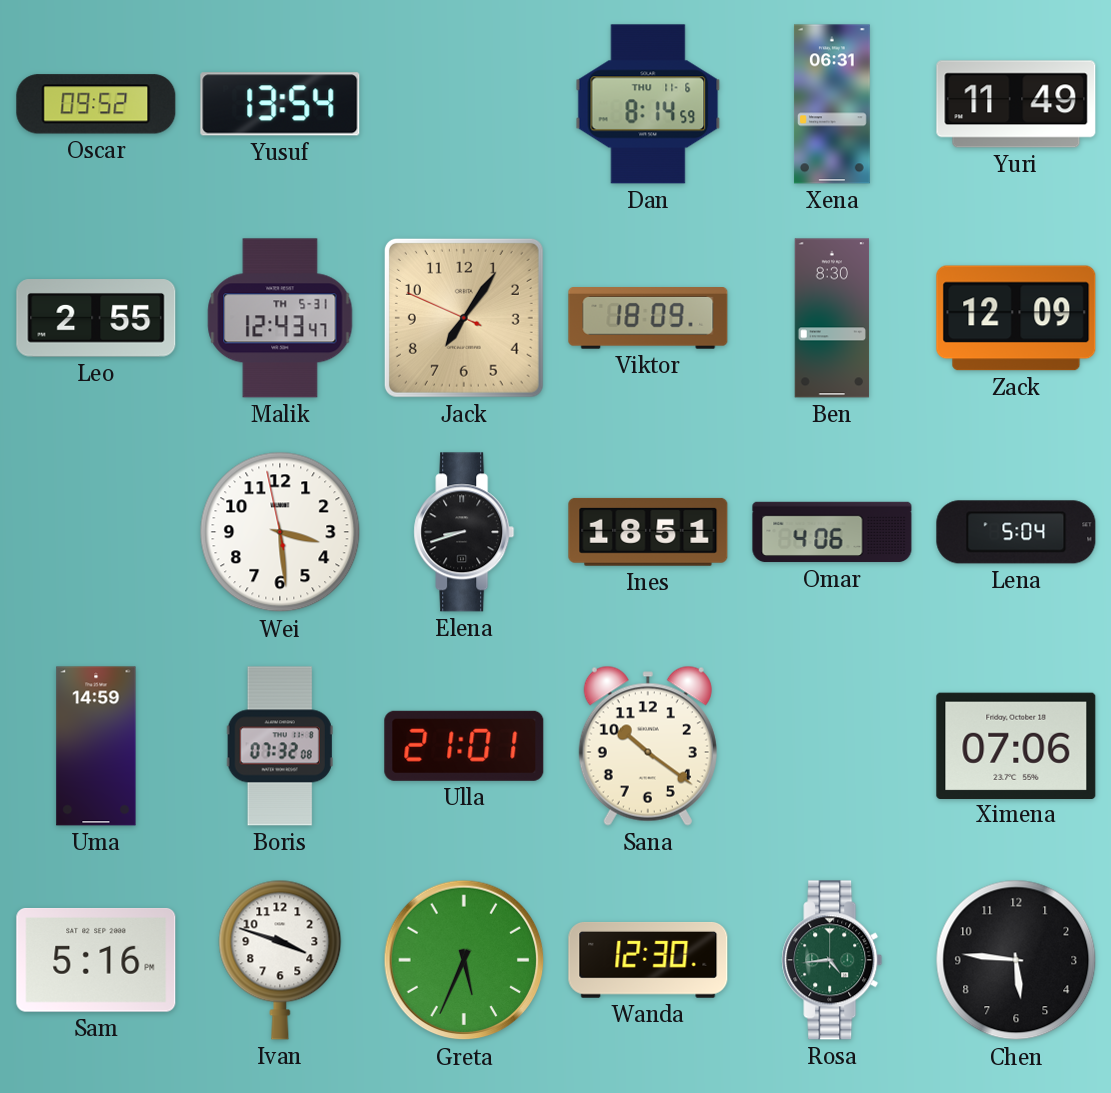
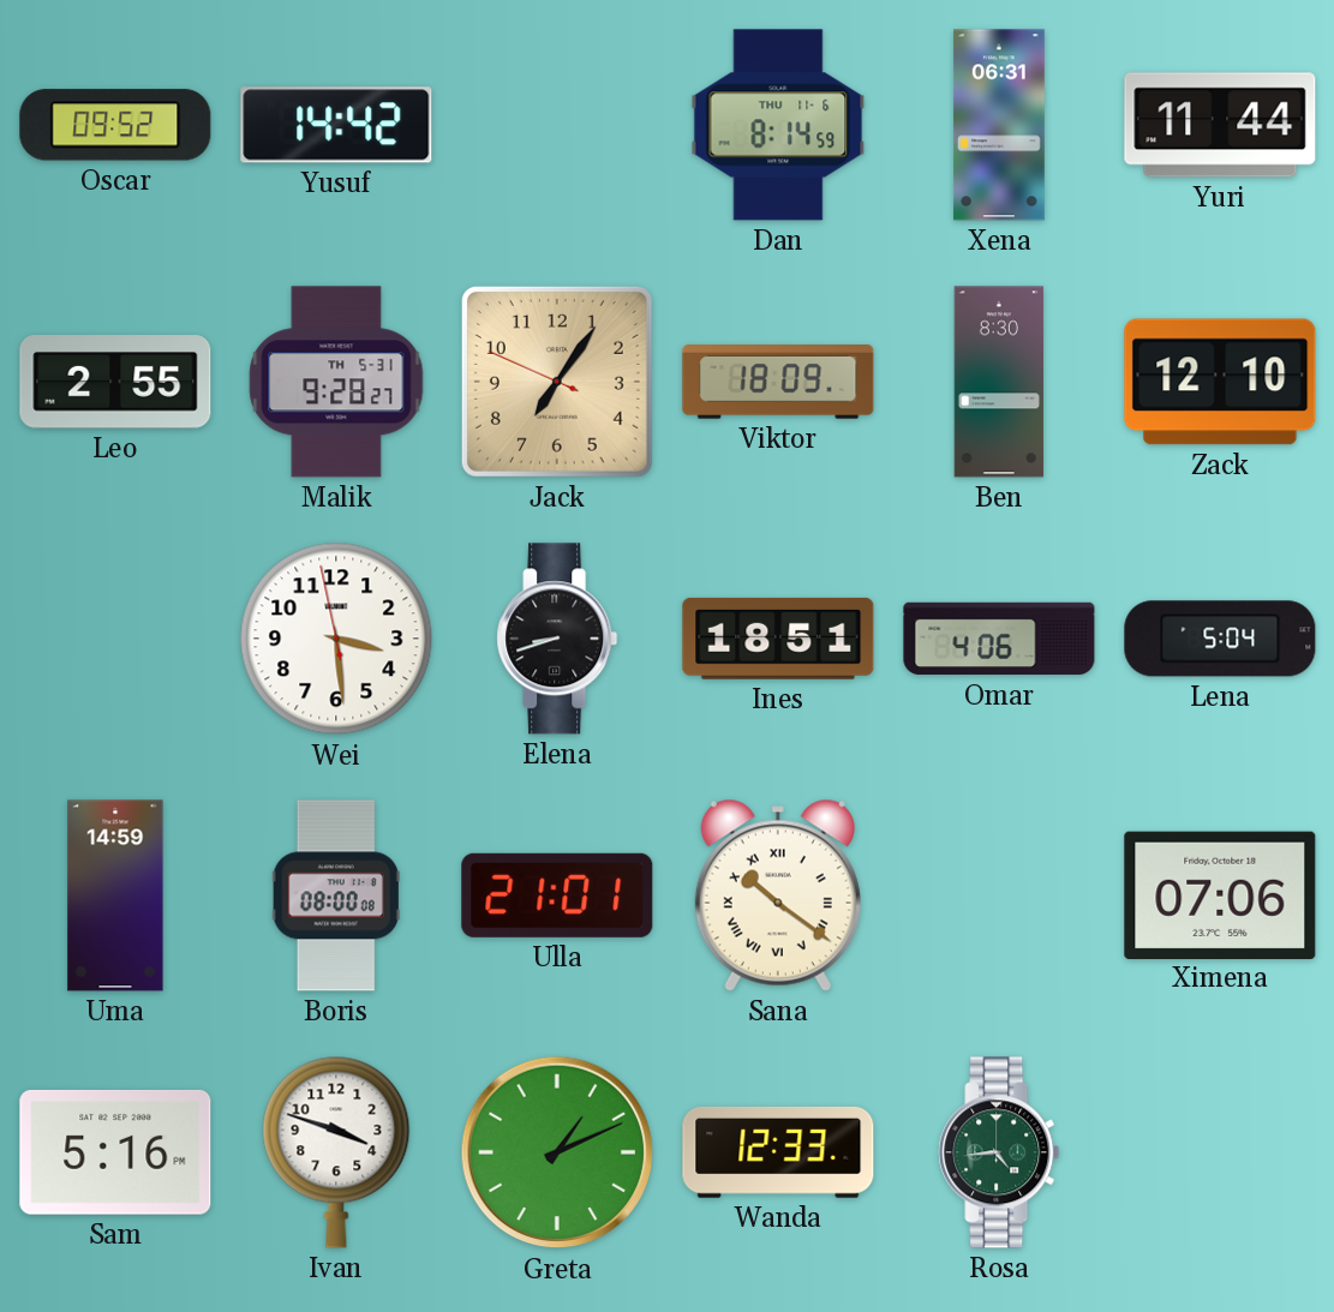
Yusuf: 13:54 -> 14:42 (336, 125)
Yuri: 11:49 -> 11:44 (1220, 125)
Malik: 12:43 -> 9:28 (336, 382)
Zack: 12:09 -> 12:10 (1220, 382)
Boris: 07:32 -> 08:00 (336, 895)
Sana numerals: Arabic -> Roman (778, 895)
Greta: 5:34 -> 1:11 (557, 1152)
Wanda: 12:30 -> 12:33 (778, 1152)
Chen: 5:46 -> none (1016, 960)
